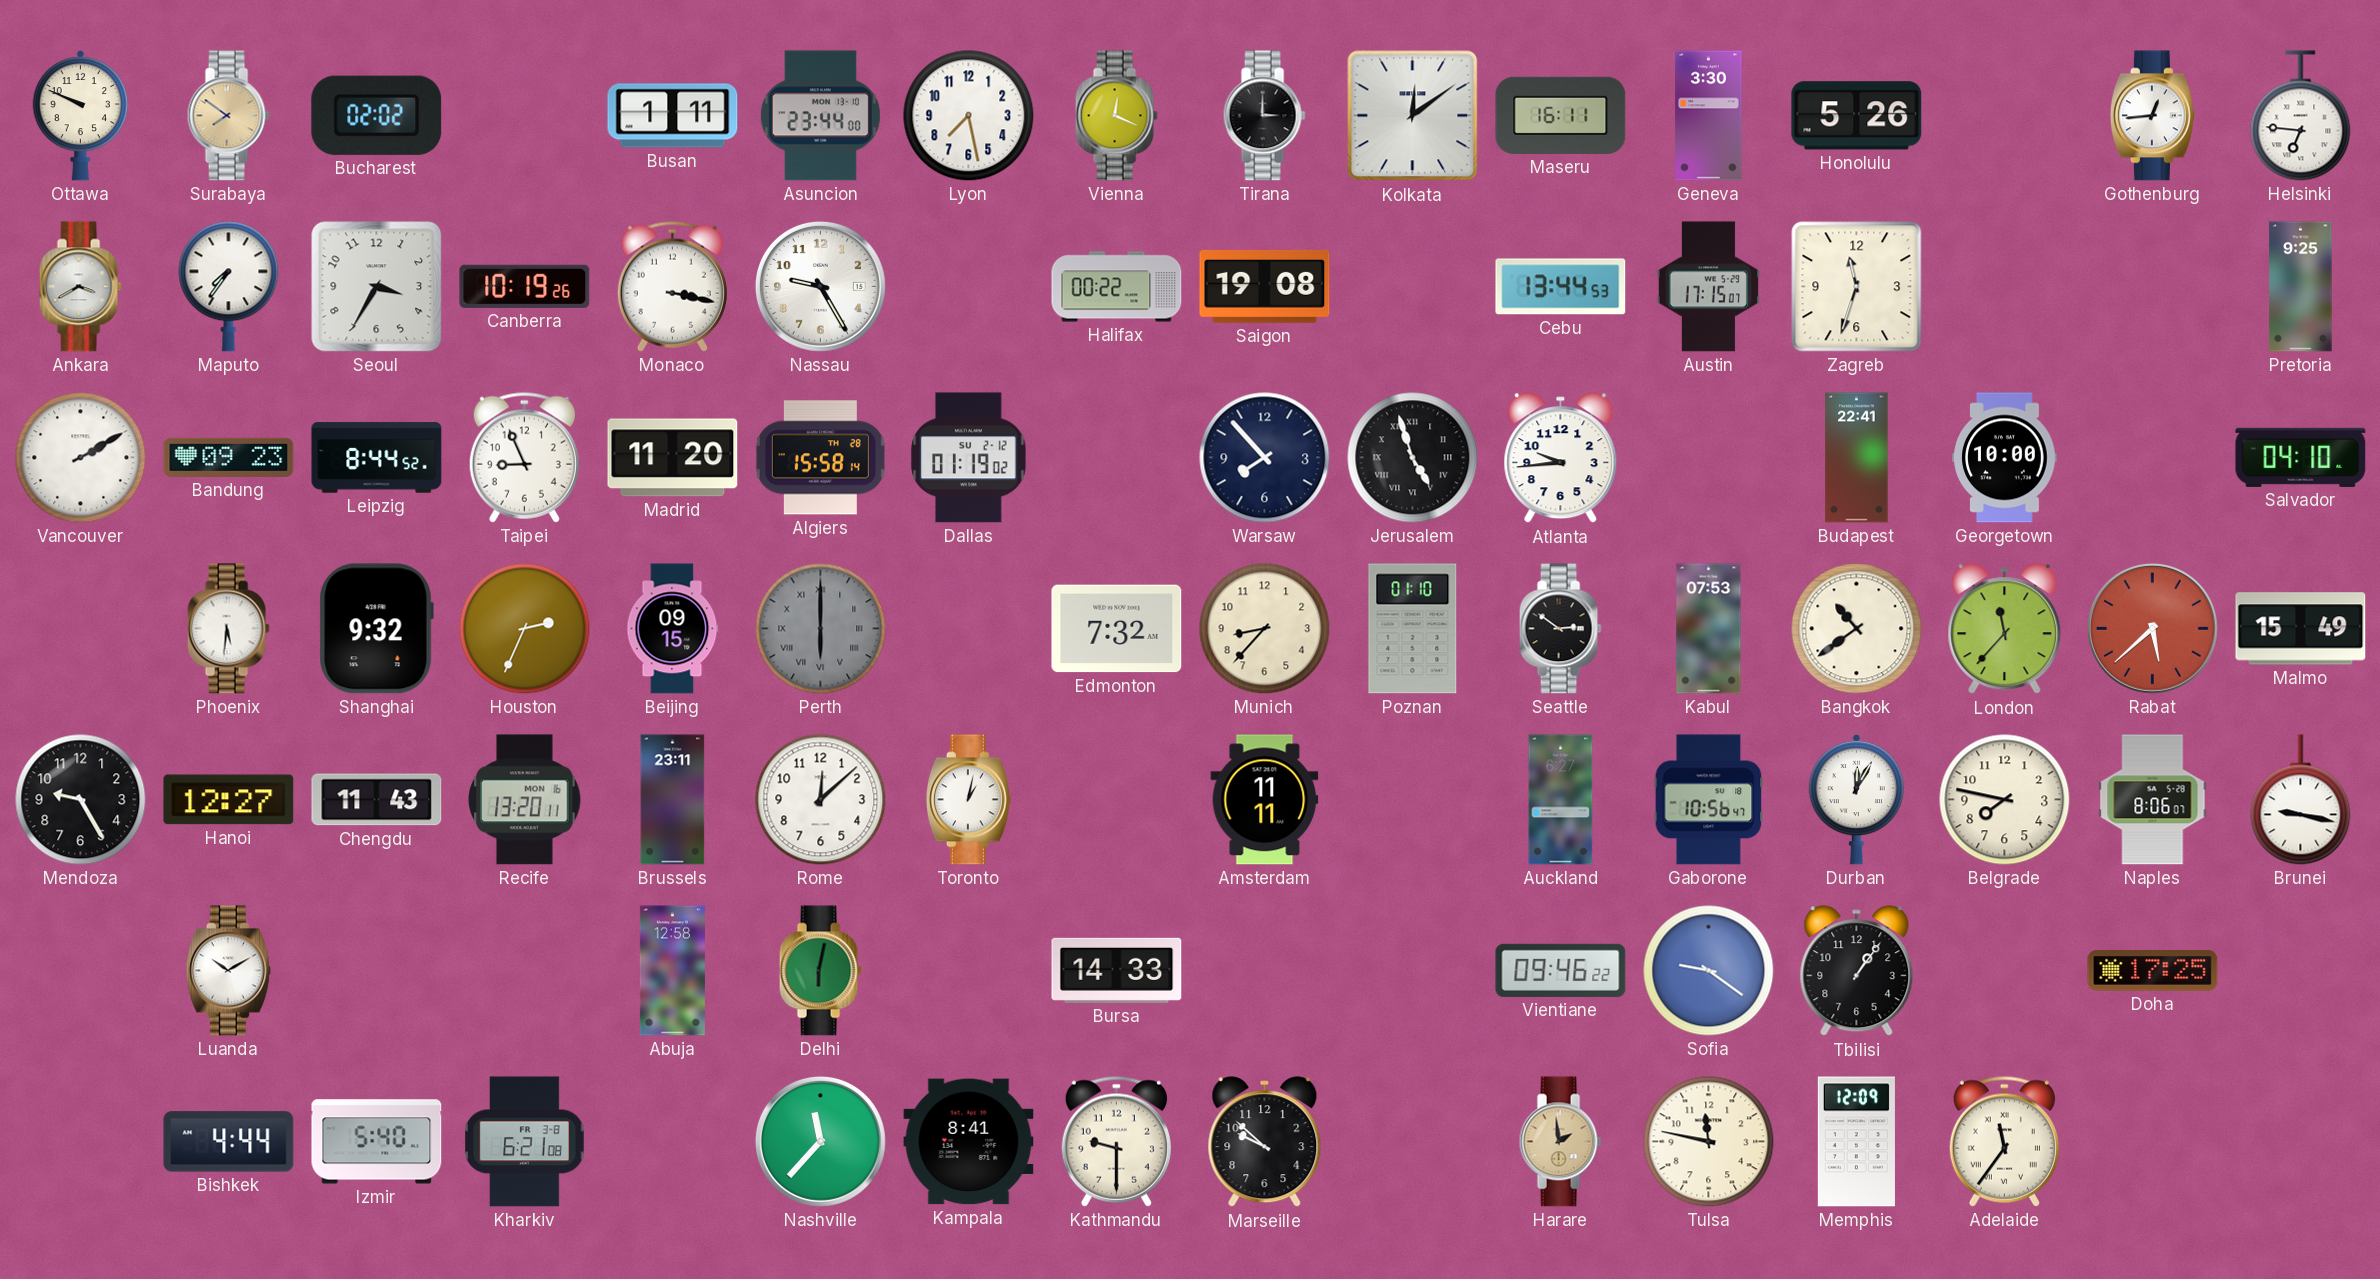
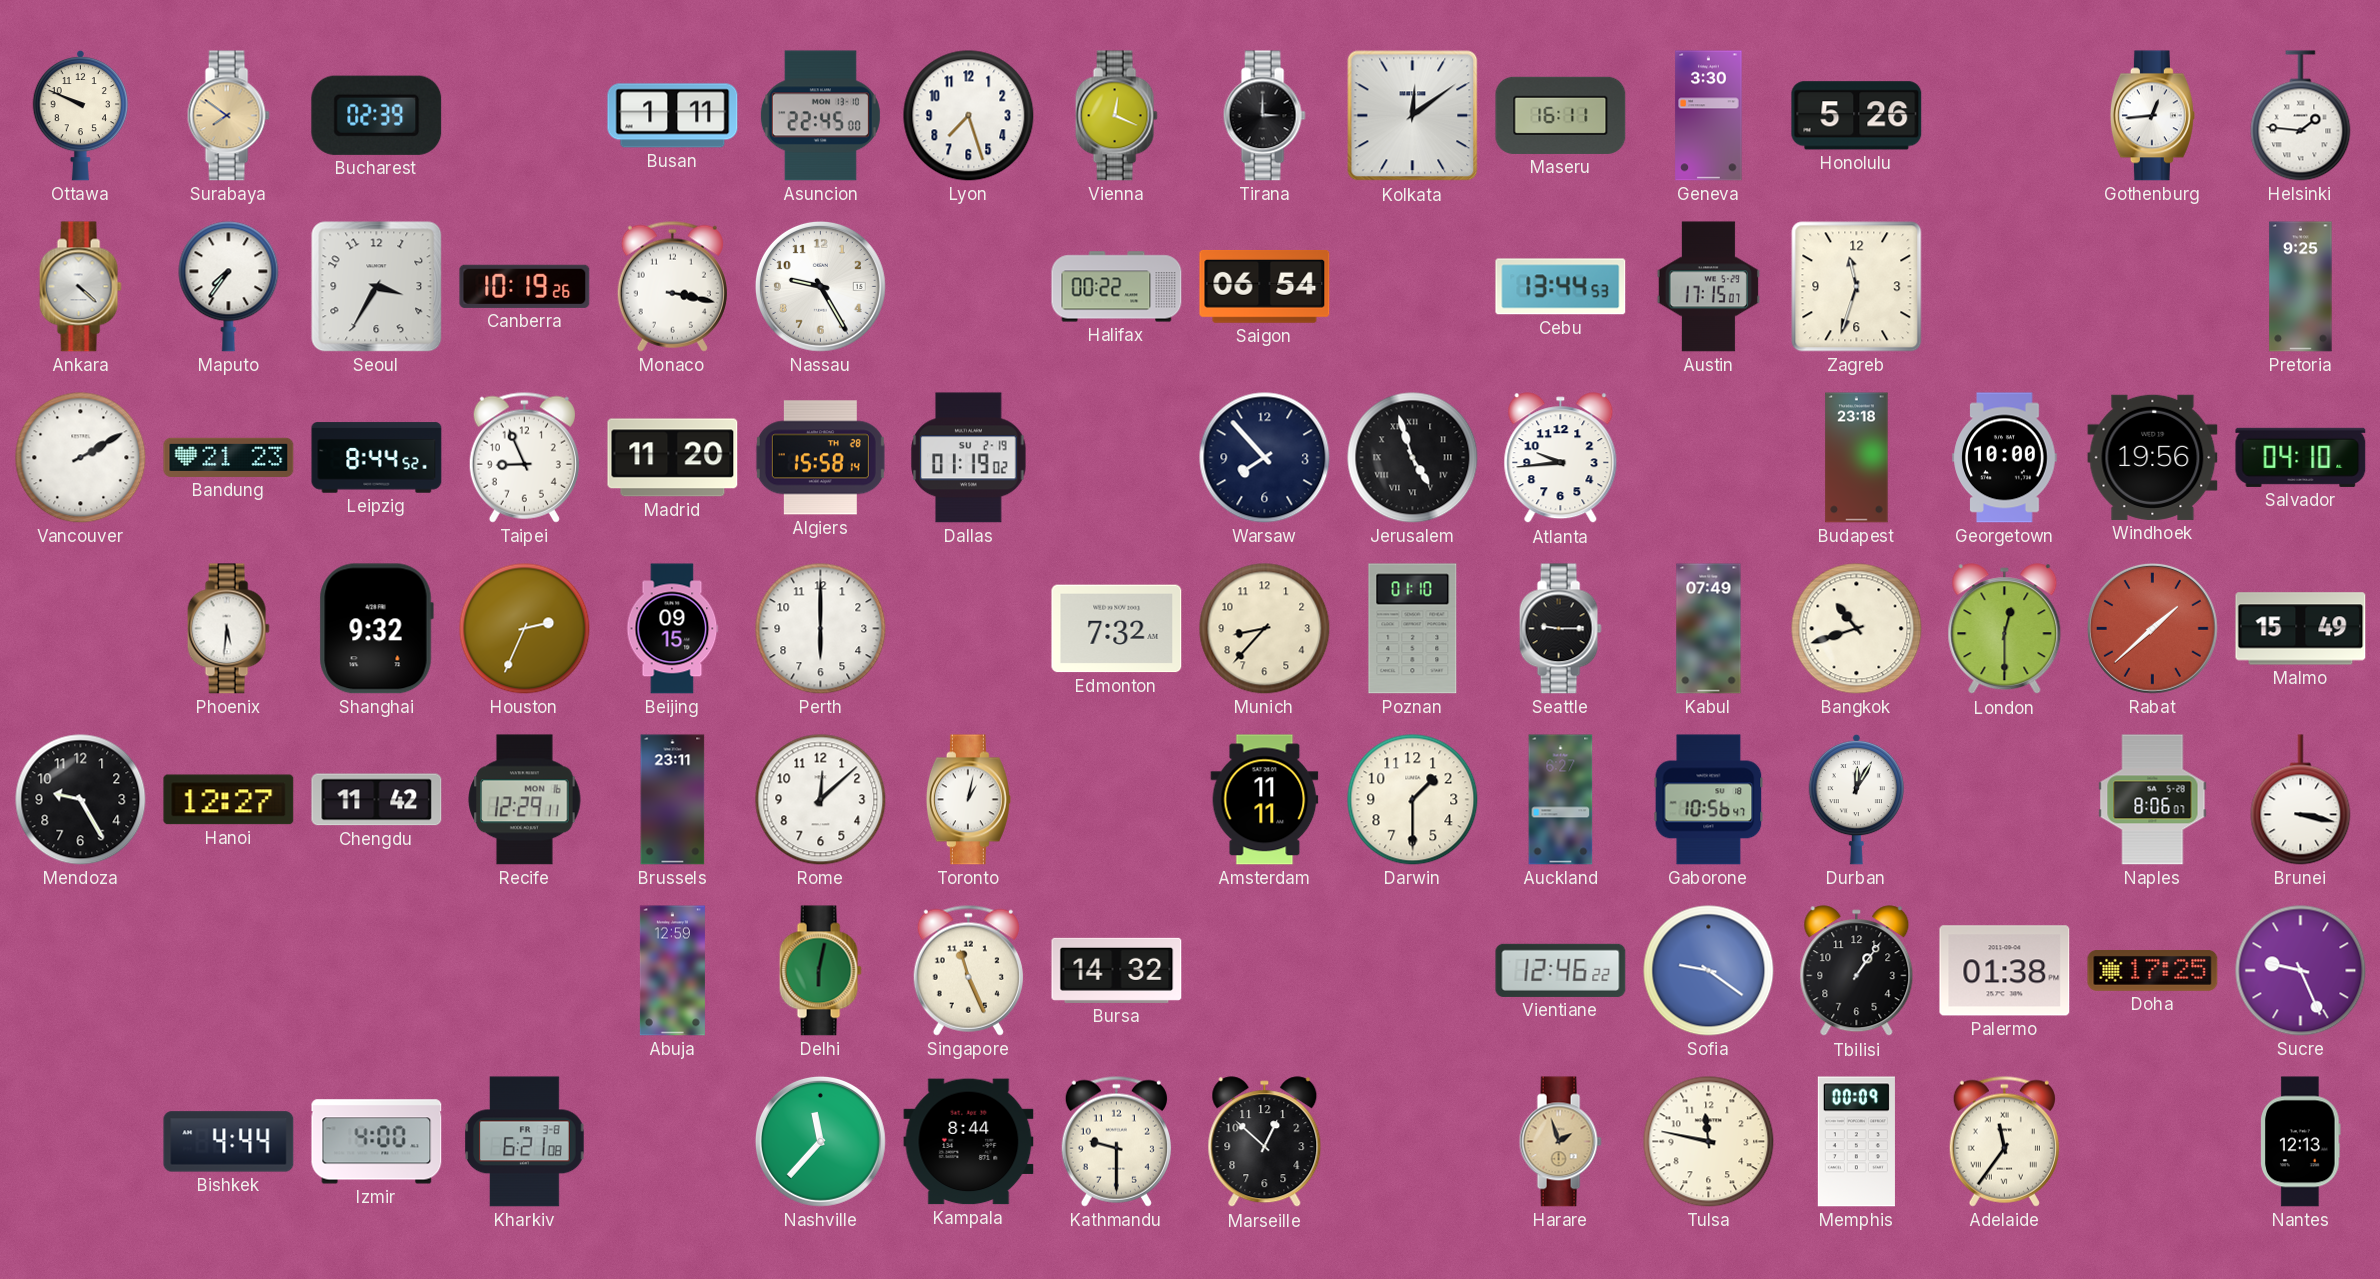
Bucharest: 02:02 -> 02:39 (377, 115)
Asuncion: 23:44 -> 22:45 (820, 116)
Lyon: 7:28 -> 7:27 (969, 116)
Helsinki: 6:46 -> 1:46 (2301, 116)
Ankara: 3:40 -> 4:22 (80, 287)
Saigon: 19:08 -> 06:54 (1265, 286)
Bandung: 09:23 -> 21:23 (229, 457)
Dallas date: SU 2-12 -> SU 2-19 (969, 458)
Budapest: 22:41 -> 23:18 (1857, 458)
Windhoek: none -> 19:56 (2153, 457)
Perth dial: grey -> white (821, 629)
Perth numerals: Roman -> Arabic (821, 629)
Seattle: 2:51 -> 9:15 (1560, 629)
Kabul: 07:53 -> 07:49 (1709, 629)
Bangkok: 10:39 -> 10:42 (1857, 629)
London: 11:37 -> 12:30 (2005, 629)
Rabat: 5:38 -> 1:38 (2152, 628)
Chengdu: 11:43 -> 11:42 (377, 800)
Recife: 13:20 -> 12:29 (525, 800)
Darwin: none -> 1:30 (1413, 800)
Belgrade: 7:47 -> none (2005, 800)
Brunei: 9:17 -> 3:17 (2301, 800)
Luanda: 10:10 -> none (228, 971)
Abuja: 12:58 -> 12:59 (672, 971)
Singapore: none -> 11:26 (968, 970)
Bursa: 14:33 -> 14:32 (1117, 970)
Vientiane: 09:46 -> 12:46 (1561, 970)
Palermo: none -> 01:38 (2005, 971)
Sucre: none -> 9:26 (2301, 971)
Izmir: 5:40 -> 4:00 (377, 1142)
Kampala: 8:41 -> 8:44 (969, 1142)
Marseille: 9:52 -> 12:52 (1265, 1142)
Harare: 1:59 -> 1:57 (1560, 1142)
Memphis: 12:09 -> 00:09 (1856, 1142)
Nantes: none -> 12:13 (2301, 1142)
